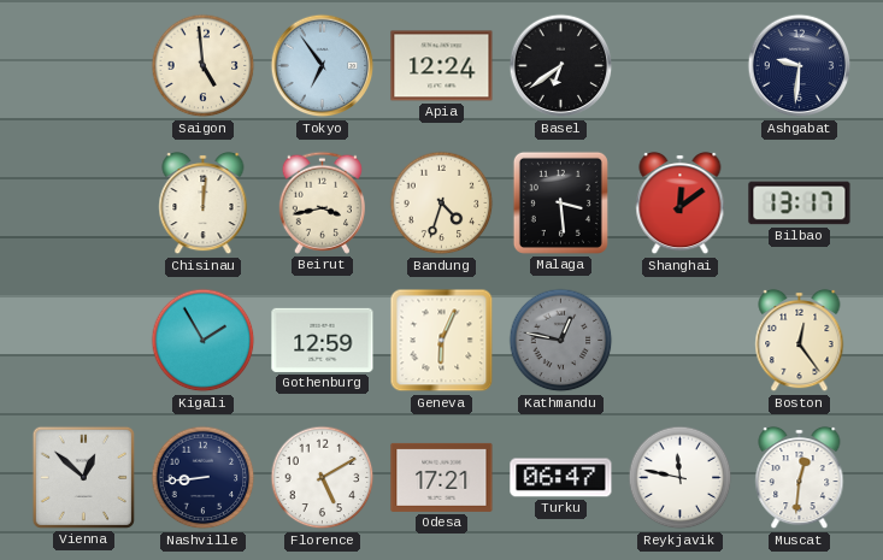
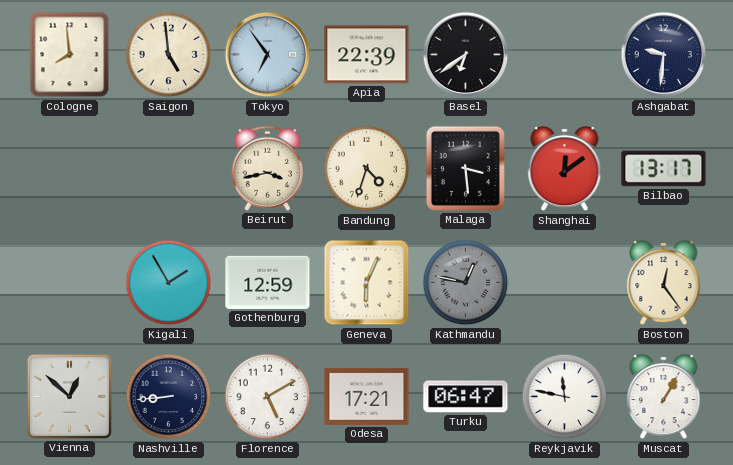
Cologne: none -> 7:59 (70, 55)
Apia: 12:24 -> 22:39 (367, 55)
Chisinau: 12:01 -> none (204, 204)
Muscat: 12:31 -> 1:05 (664, 397)
